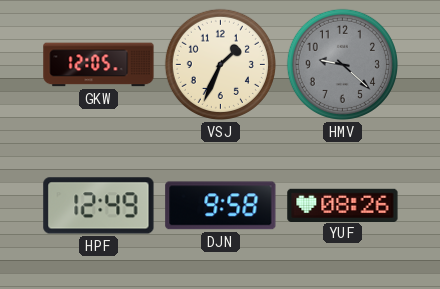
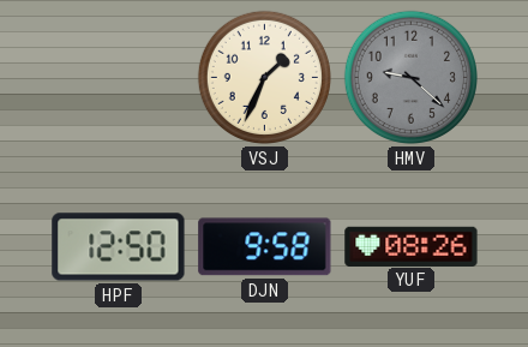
GKW: 12:05 -> none (99, 65)
HPF: 12:49 -> 12:50 (119, 247)
